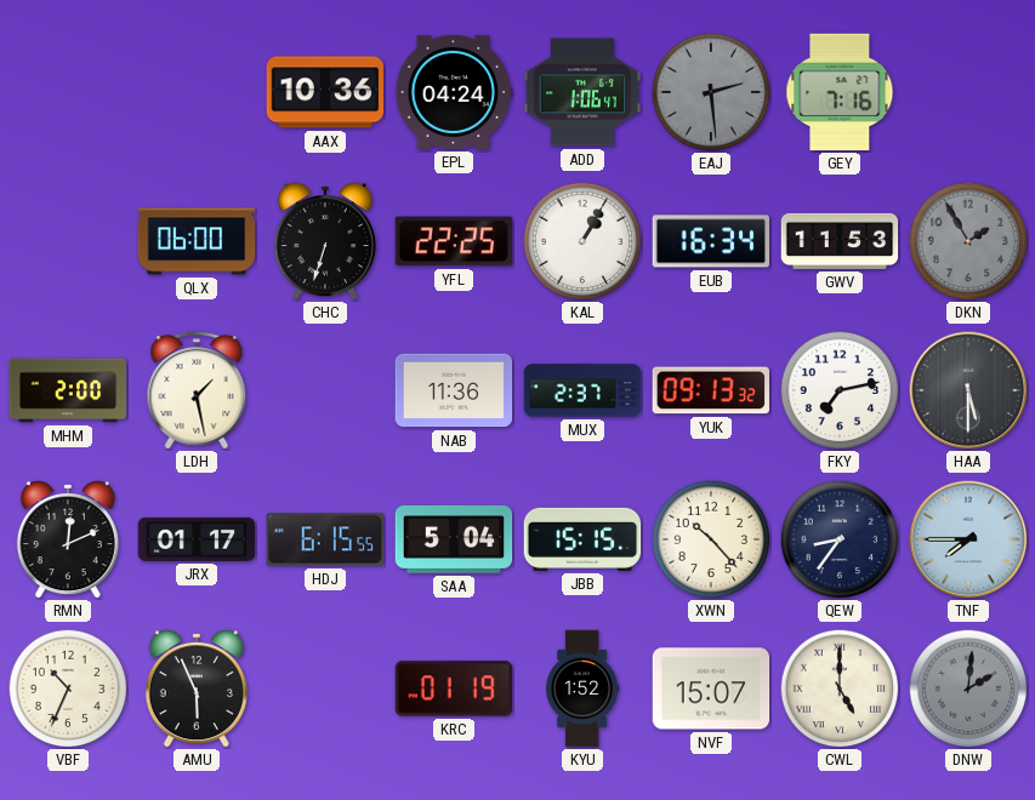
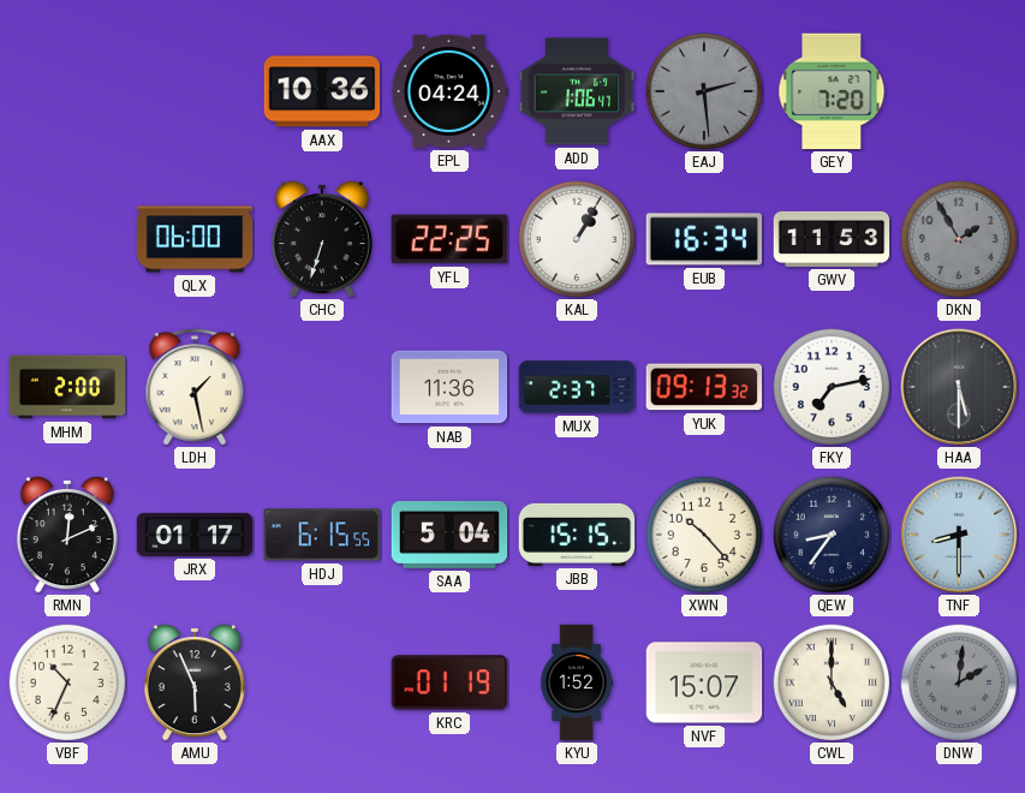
GEY: 7:16 -> 7:20 (832, 91)
TNF: 7:45 -> 8:30 (959, 535)
